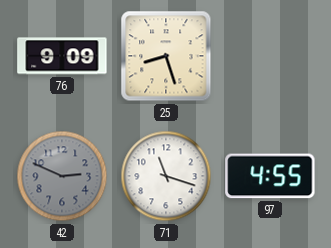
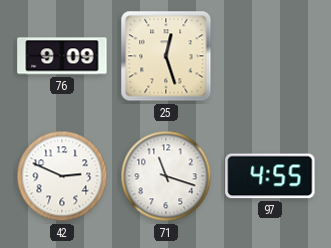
25: 8:27 -> 12:27 (166, 56)
42 dial: grey -> white (62, 176)
